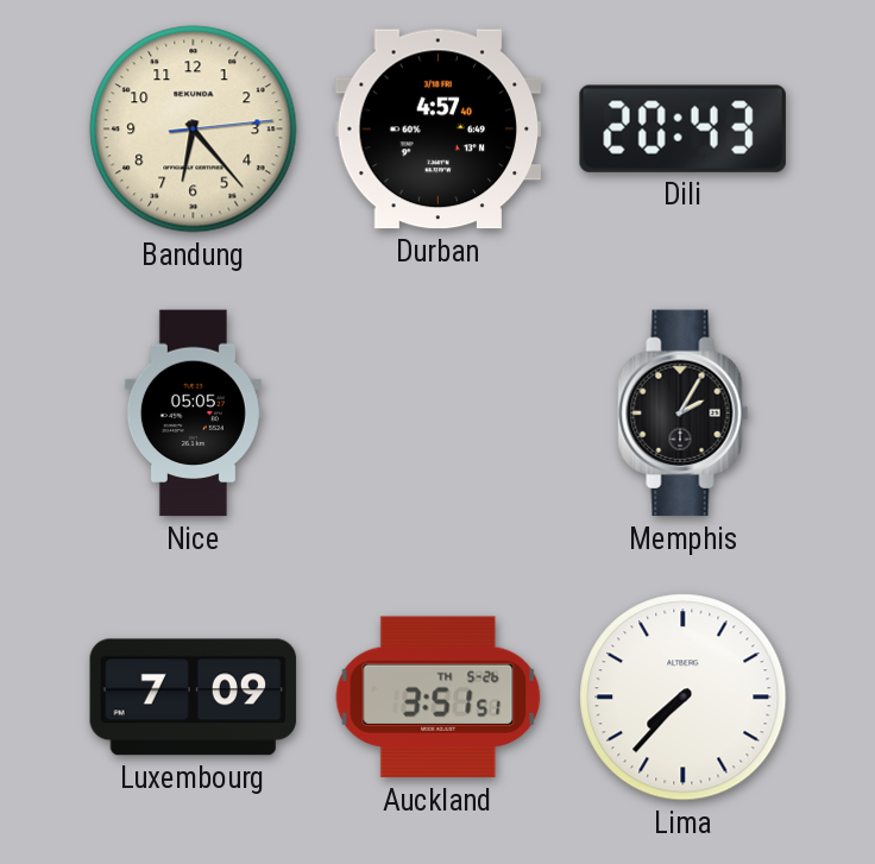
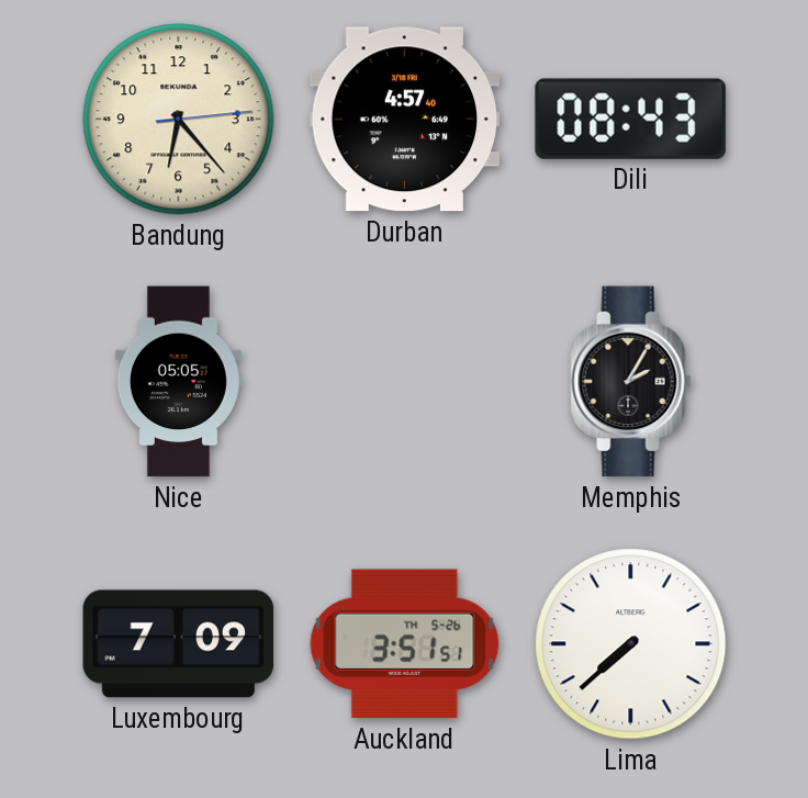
Dili: 20:43 -> 08:43 (630, 119)
Lima: 7:37 -> 7:38 (631, 644)
